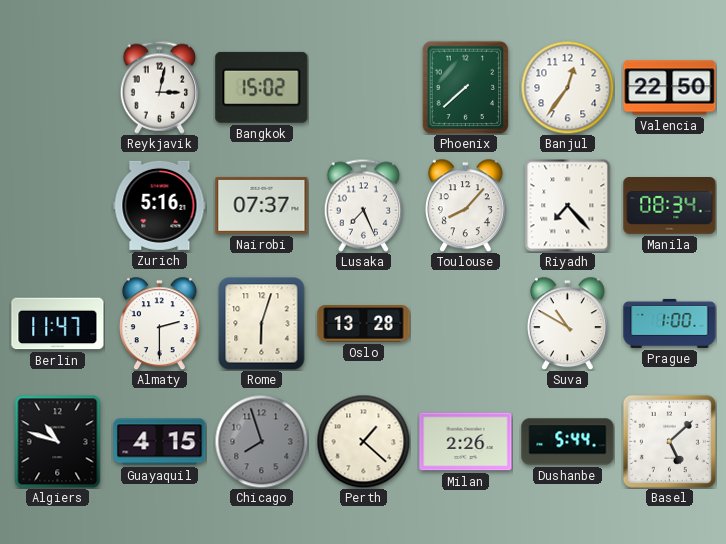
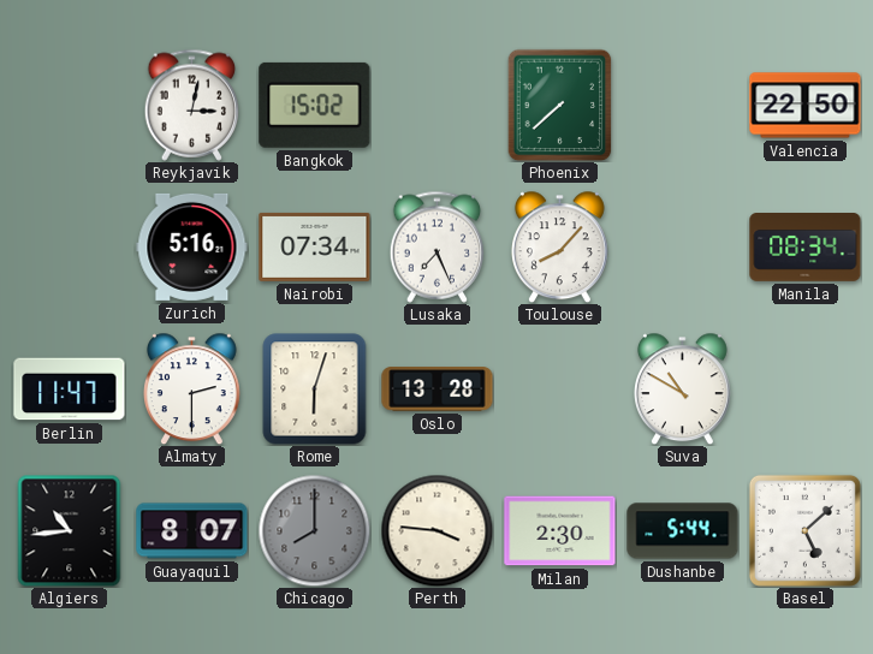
Banjul: 12:36 -> none (567, 87)
Nairobi: 07:37 -> 07:34 (315, 246)
Riyadh: 7:23 -> none (568, 205)
Prague: 1:00 -> none (670, 323)
Algiers: 10:48 -> 10:44 (70, 530)
Guayaquil: 4:15 -> 8:07 (192, 531)
Chicago: 7:57 -> 8:00 (314, 530)
Perth: 1:22 -> 3:46 (437, 530)
Milan: 2:26 -> 2:30 (560, 531)
